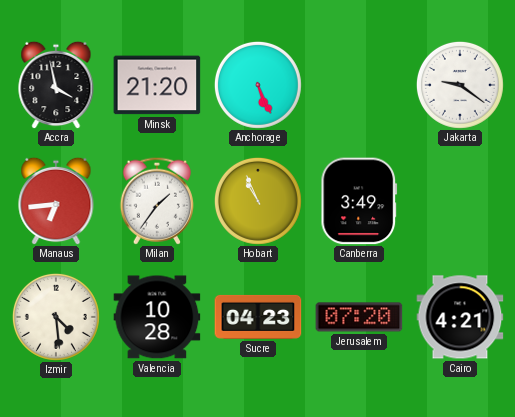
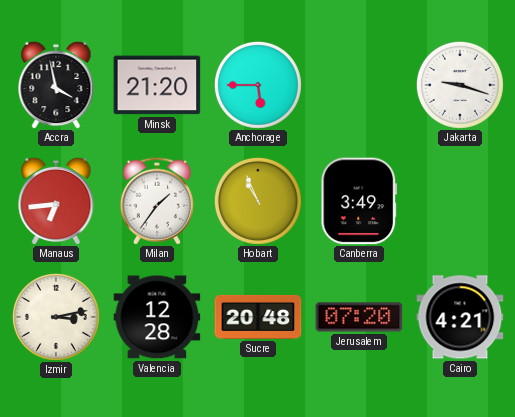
Anchorage: 5:26 -> 5:45 (258, 85)
Jakarta: 9:21 -> 9:18 (460, 85)
Izmir: 4:29 -> 3:13 (56, 317)
Valencia: 10:28 -> 12:28 (157, 317)
Sucre: 04:23 -> 20:48 (258, 317)
